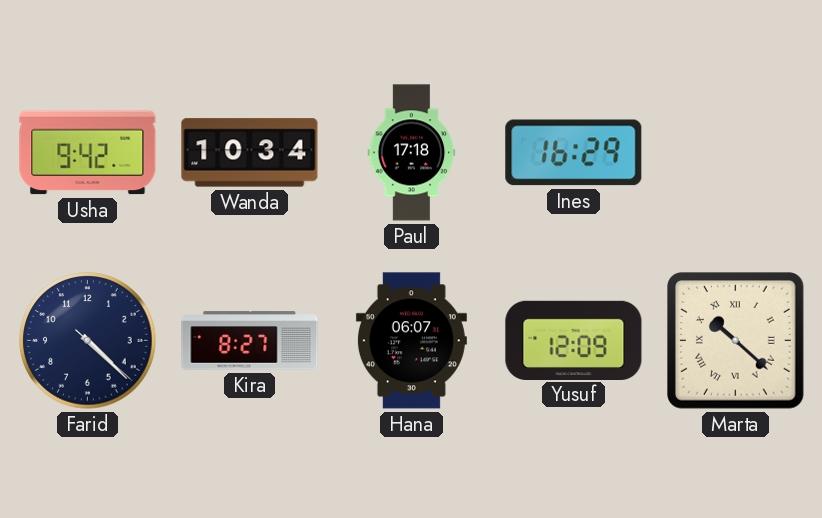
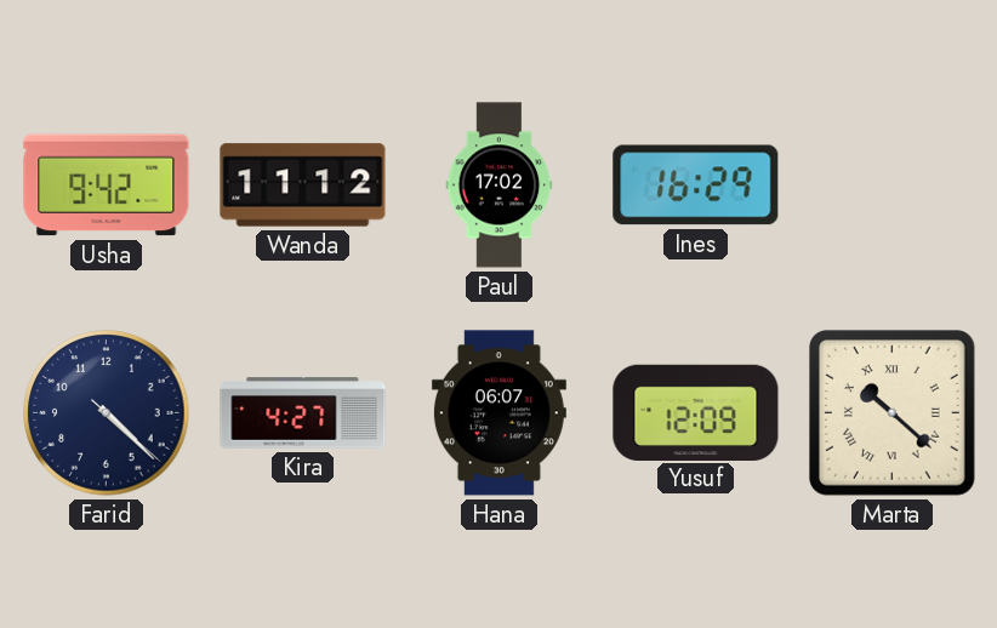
Wanda: 10:34 -> 11:12 (303, 185)
Paul: 17:18 -> 17:02 (500, 185)
Kira: 8:27 -> 4:27 (303, 413)
